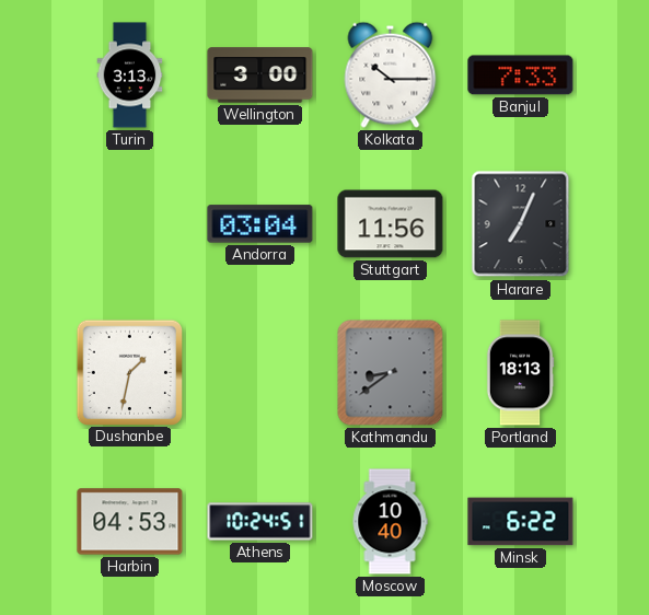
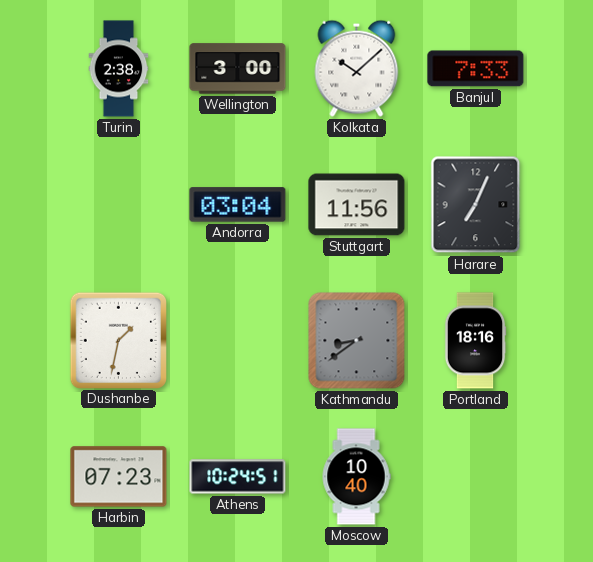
Turin: 3:13 -> 2:38 (119, 69)
Kolkata: 10:15 -> 10:08 (357, 68)
Portland: 18:13 -> 18:16 (475, 341)
Harbin: 04:53 -> 07:23 (119, 477)
Minsk: 6:22 -> none (521, 522)
